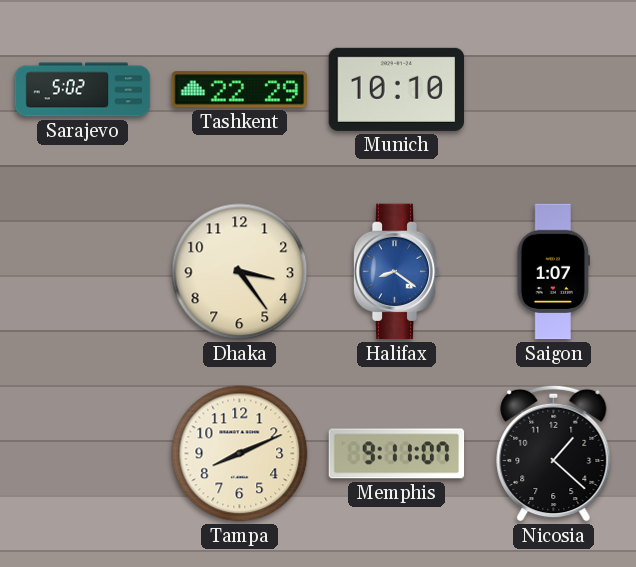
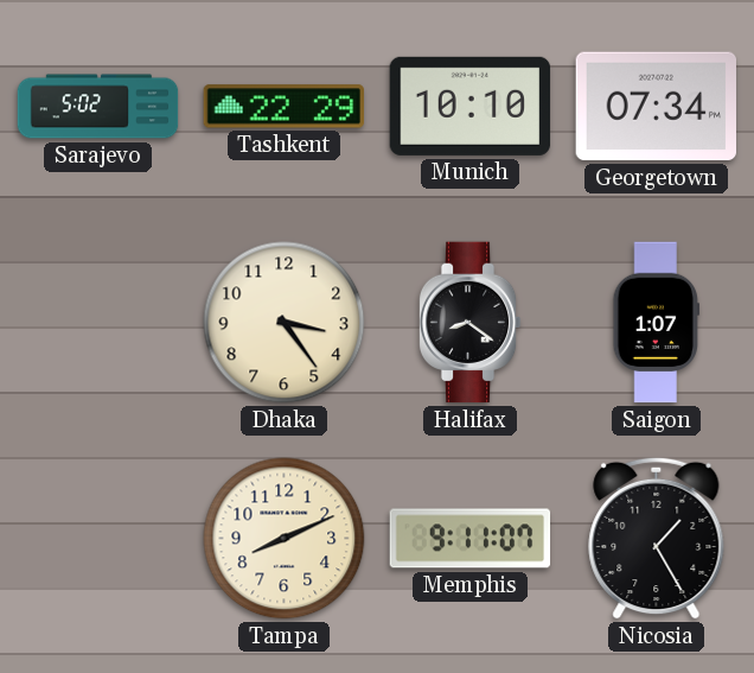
Georgetown: none -> 07:34 (656, 107)
Halifax dial: blue -> black (469, 323)
Nicosia: 1:22 -> 1:25 (657, 538)
